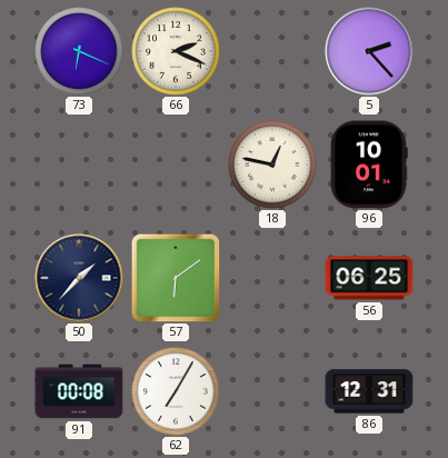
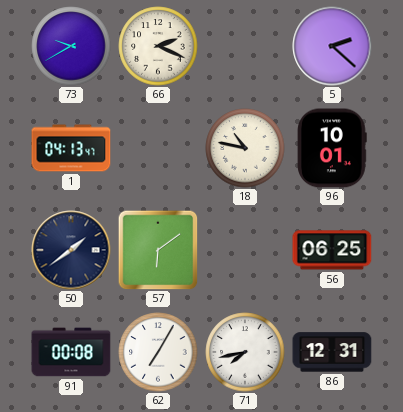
73: 6:19 -> 9:40 (71, 46)
5: 2:23 -> 2:22 (332, 46)
1: none -> 04:13 (71, 148)
18: 12:47 -> 10:47 (245, 148)
50: 1:37 -> 1:39 (71, 250)
71: none -> 7:43 (245, 352)
